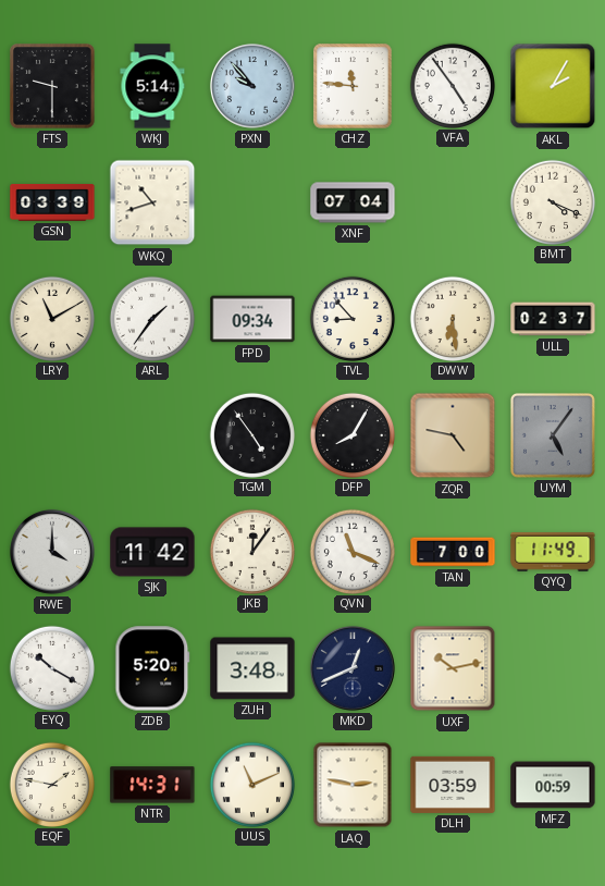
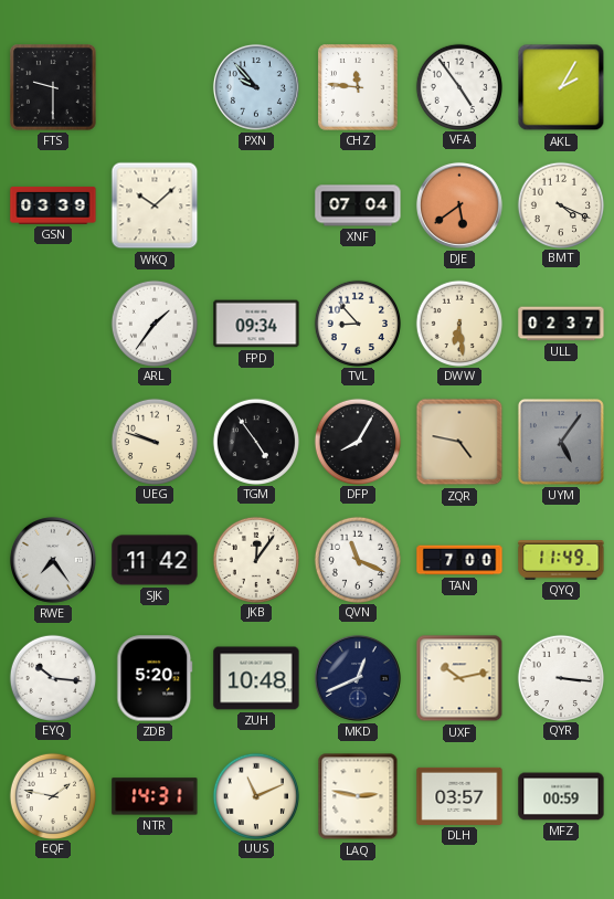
WKJ: 5:14 -> none (152, 86)
WKQ: 10:42 -> 10:08 (155, 205)
DJE: none -> 5:39 (459, 205)
LRY: 11:10 -> none (51, 318)
UEG: none -> 9:48 (153, 441)
RWE: 4:00 -> 7:24 (53, 560)
EYQ: 10:20 -> 10:16 (52, 677)
ZUH: 3:48 -> 10:48 (256, 678)
QYR: none -> 3:16 (560, 677)
DLH: 03:59 -> 03:57 (459, 796)
